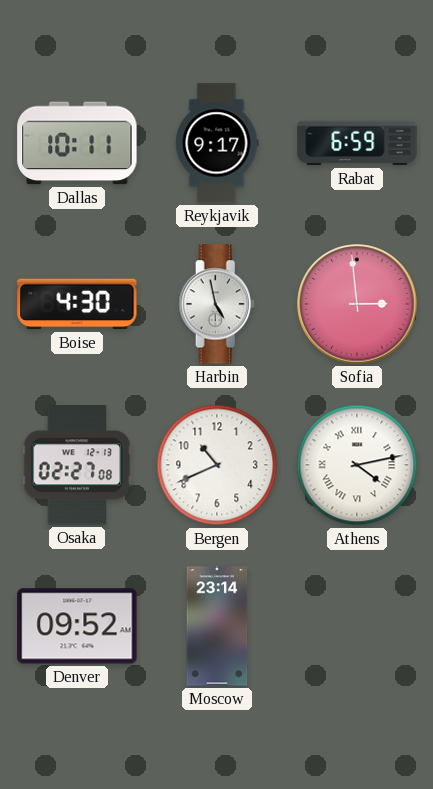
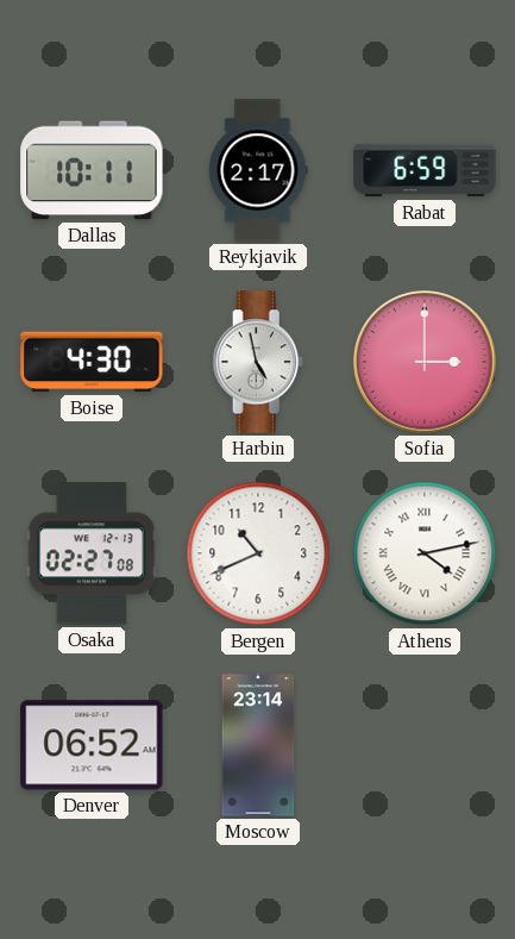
Reykjavik: 9:17 -> 2:17 (258, 170)
Sofia: 2:59 -> 3:00 (425, 362)
Denver: 09:52 -> 06:52 (92, 745)
